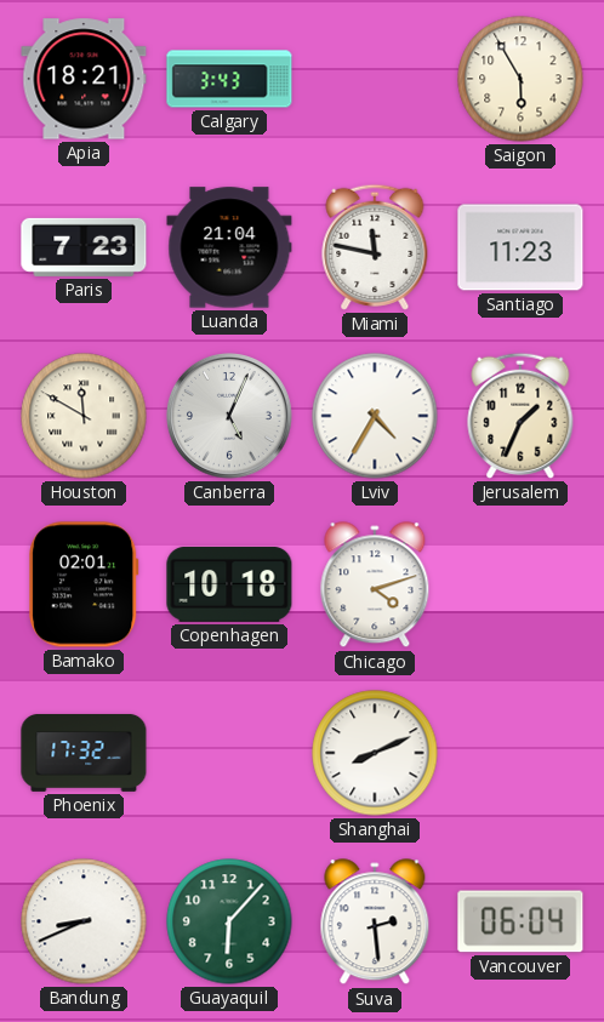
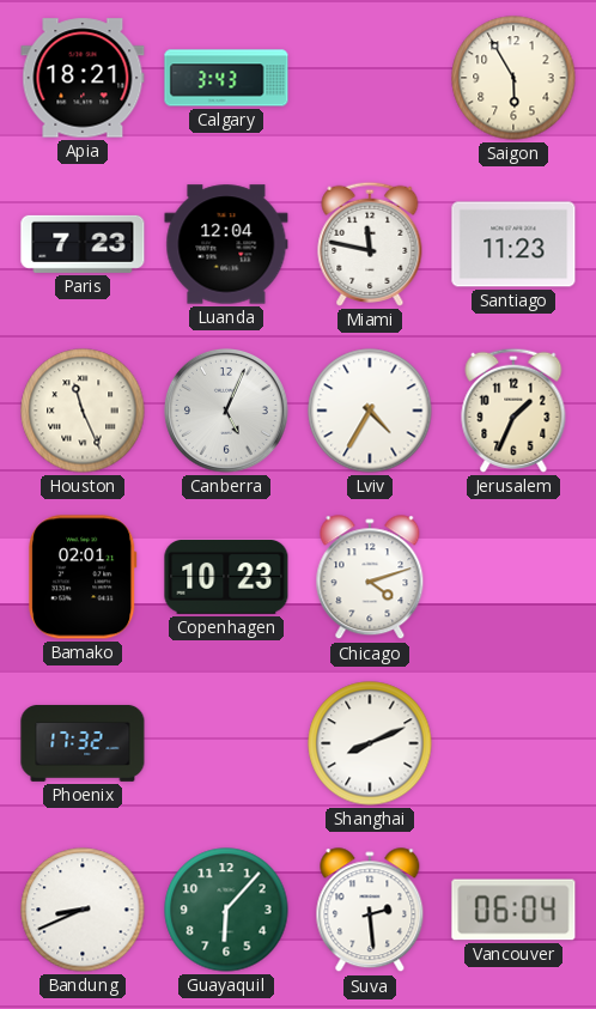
Luanda: 21:04 -> 12:04 (226, 244)
Houston: 11:50 -> 11:26 (83, 411)
Copenhagen: 10:18 -> 10:23 (226, 577)
